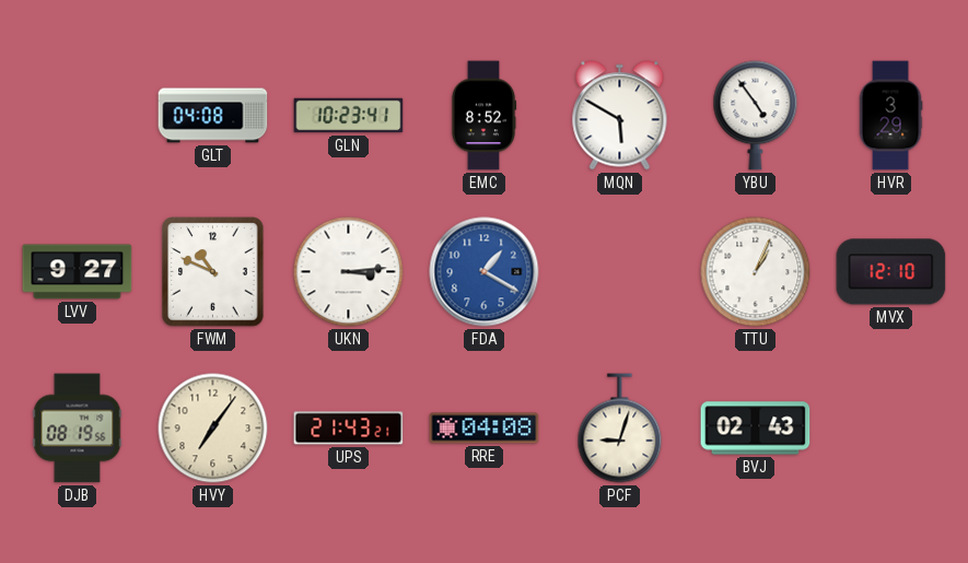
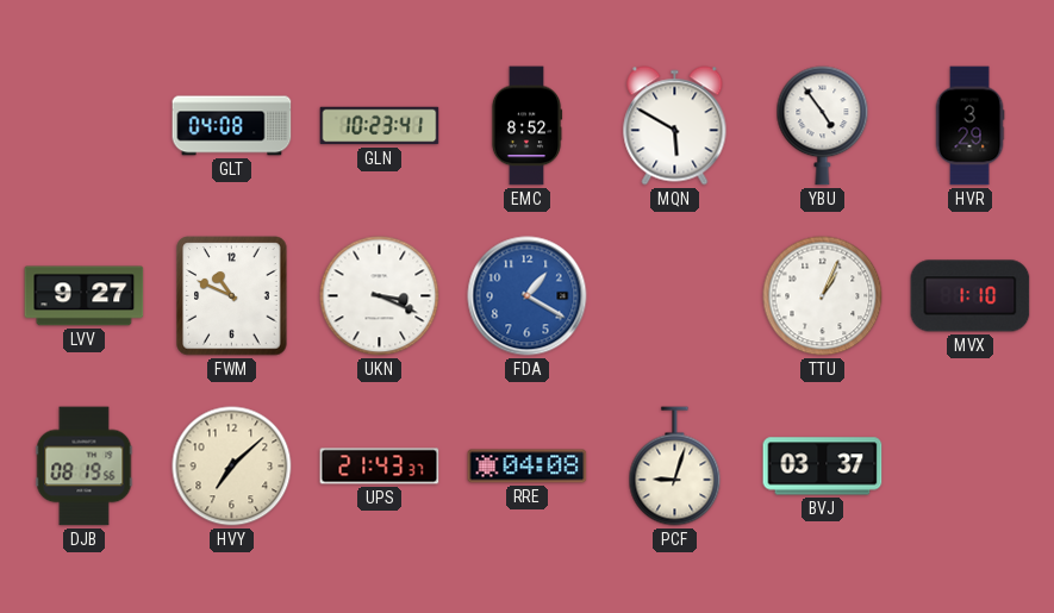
UKN: 3:14 -> 3:19 (380, 296)
MVX: 12:10 -> 1:10 (971, 296)
HVY: 7:06 -> 7:08 (232, 467)
UPS: 21:43:21 -> 21:43:37 (380, 467)
BVJ: 02:43 -> 03:37 (823, 467)
